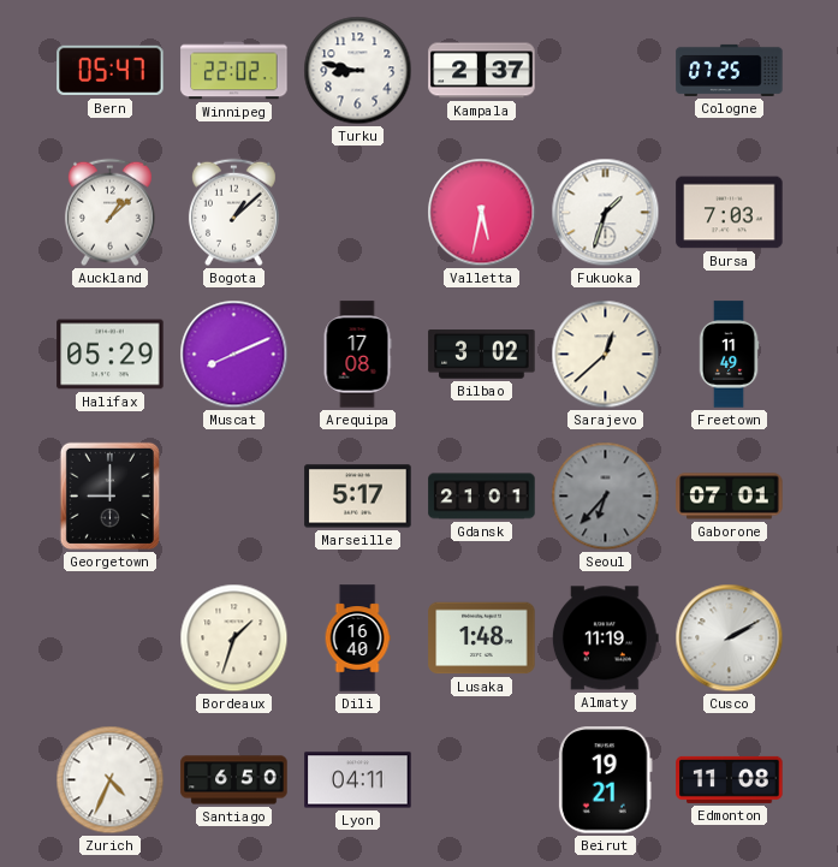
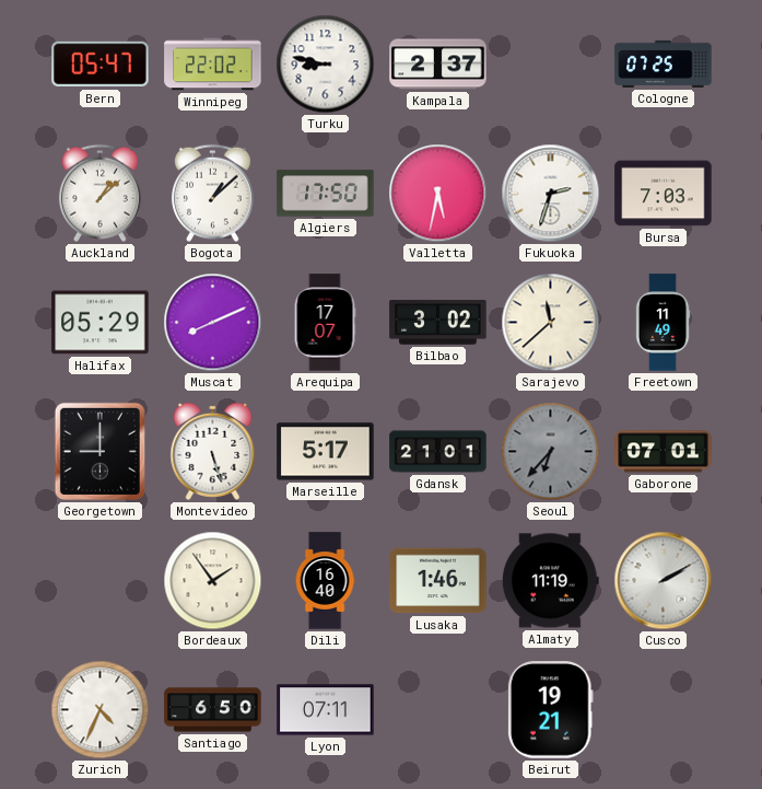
Algiers: none -> 17:50 (326, 194)
Fukuoka: 1:33 -> 2:33 (551, 194)
Arequipa: 17:08 -> 17:07 (325, 323)
Sarajevo: 12:38 -> 11:38 (551, 323)
Montevideo: none -> 5:27 (213, 451)
Bordeaux: 1:33 -> 1:54 (213, 581)
Lusaka: 1:48 -> 1:46 (438, 581)
Lyon: 04:11 -> 07:11 (326, 710)
Edmonton: 11:08 -> none (730, 779)
